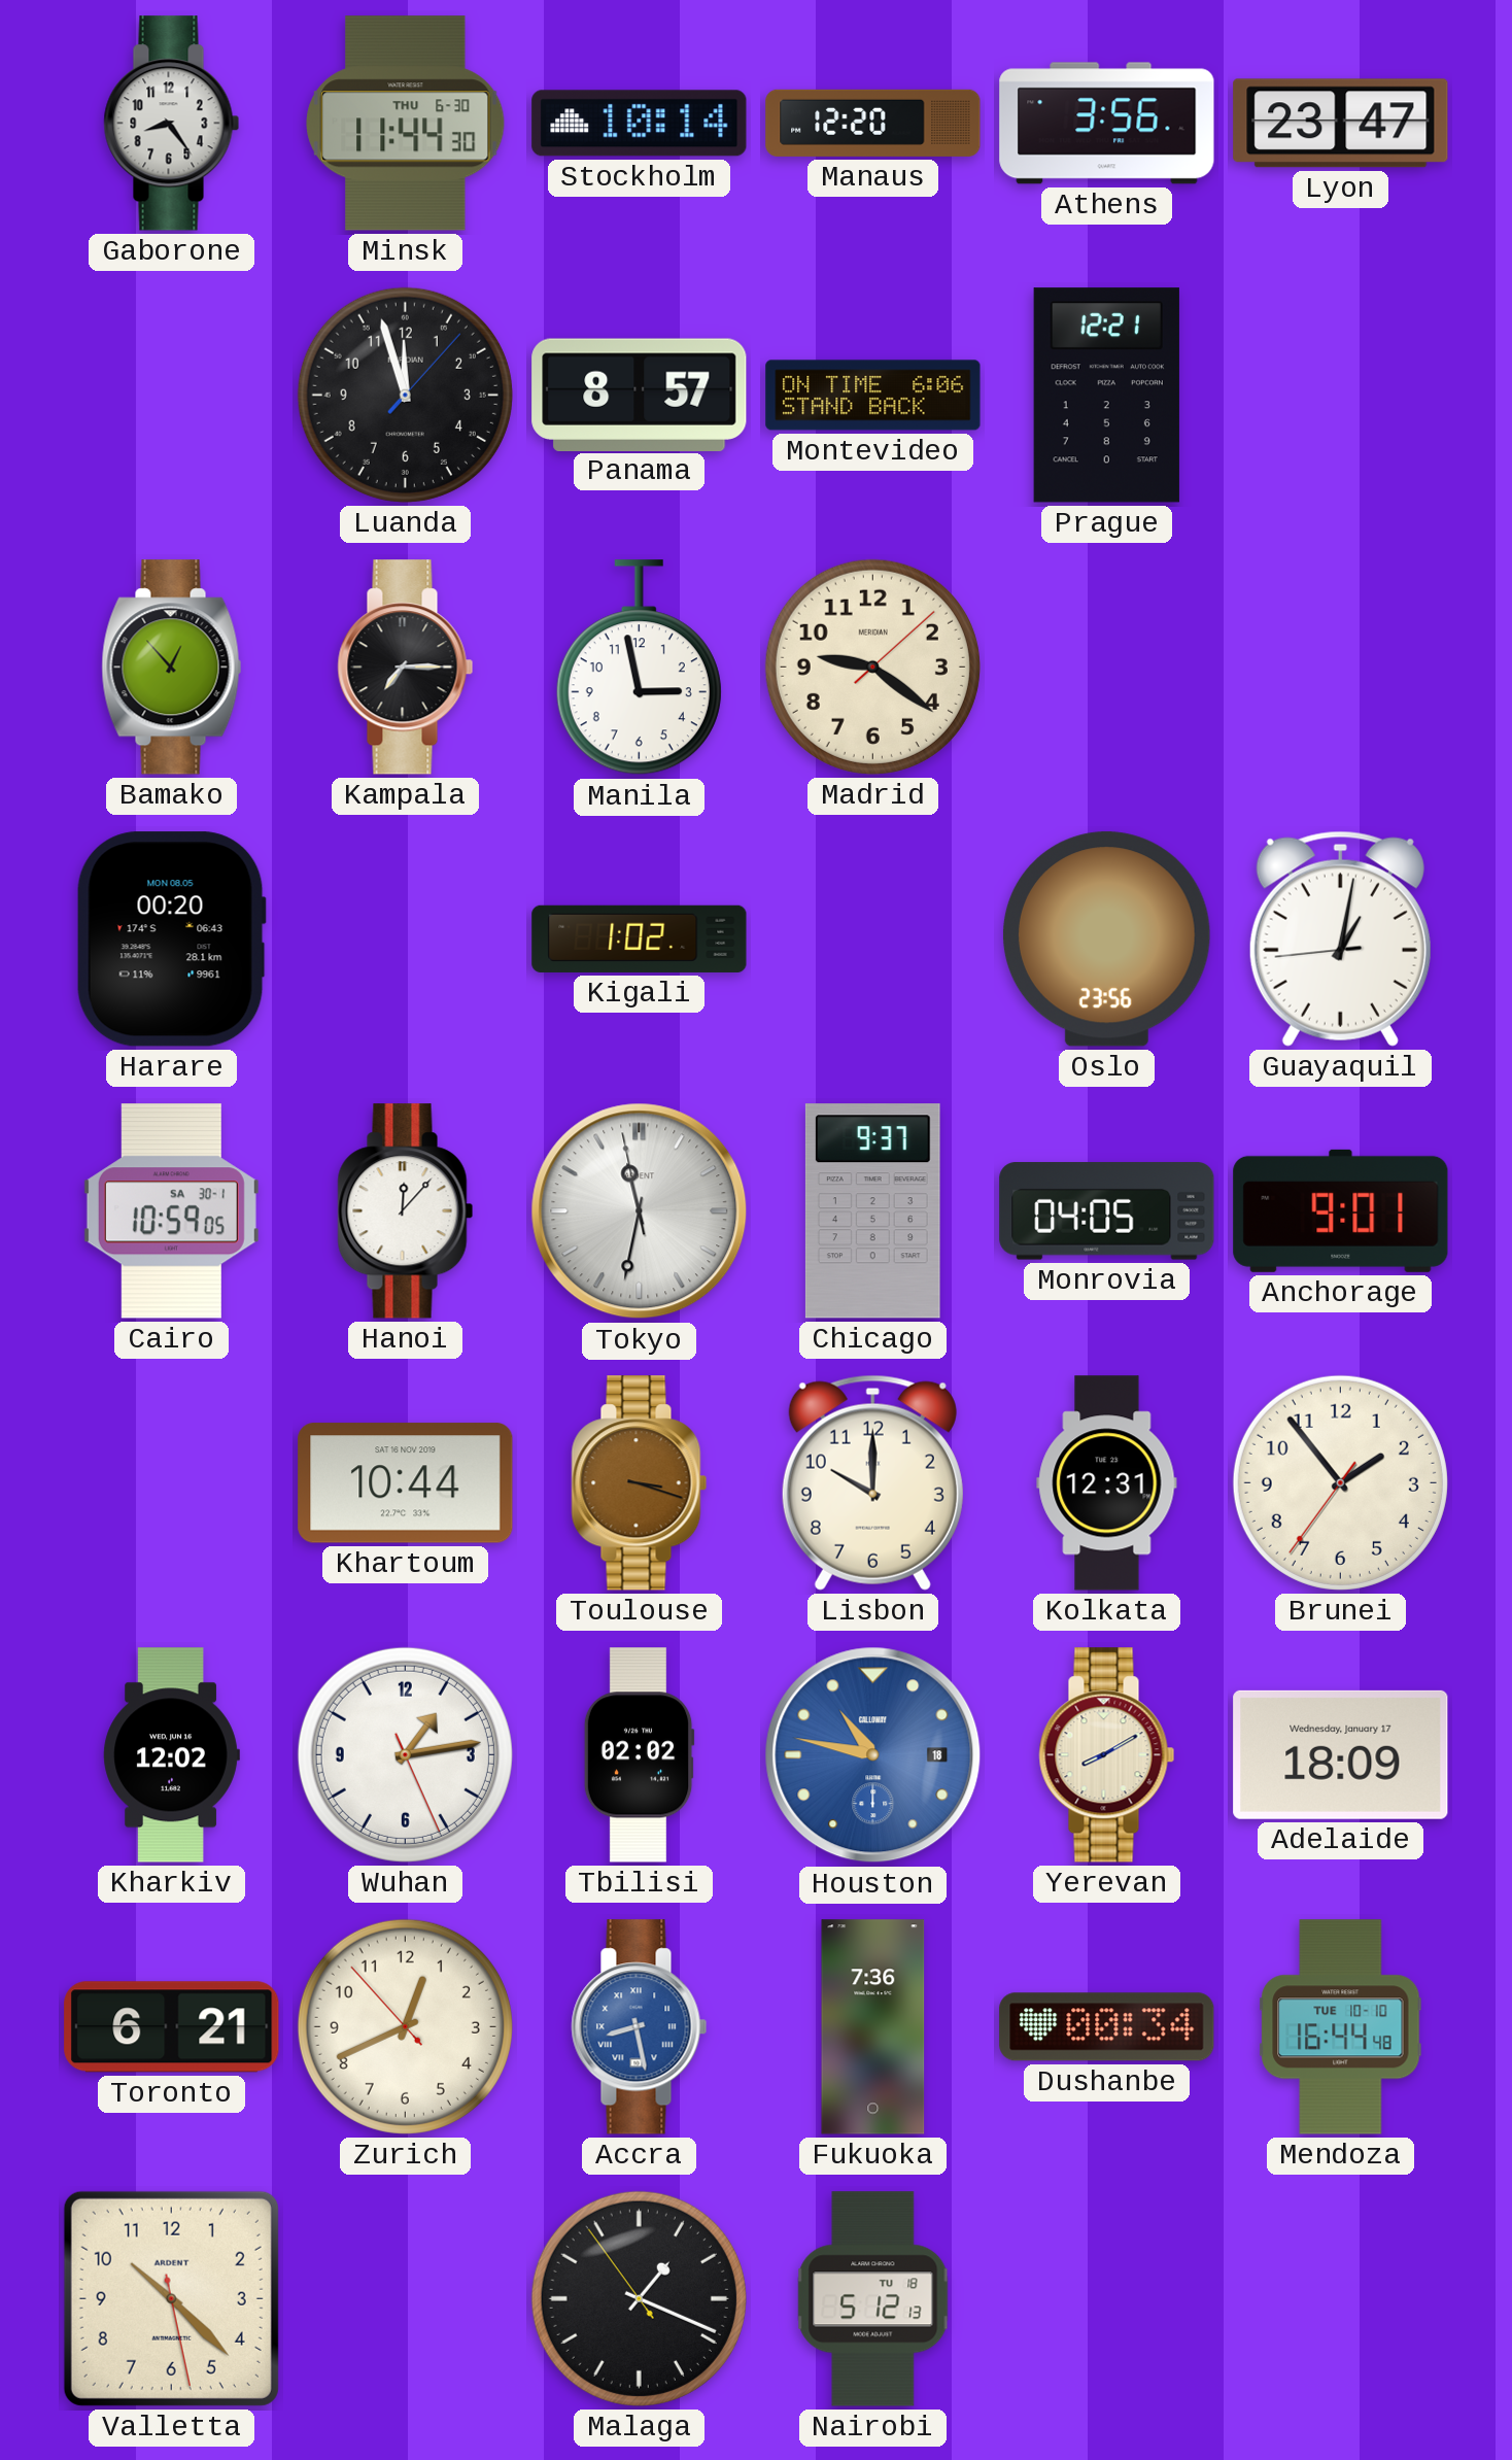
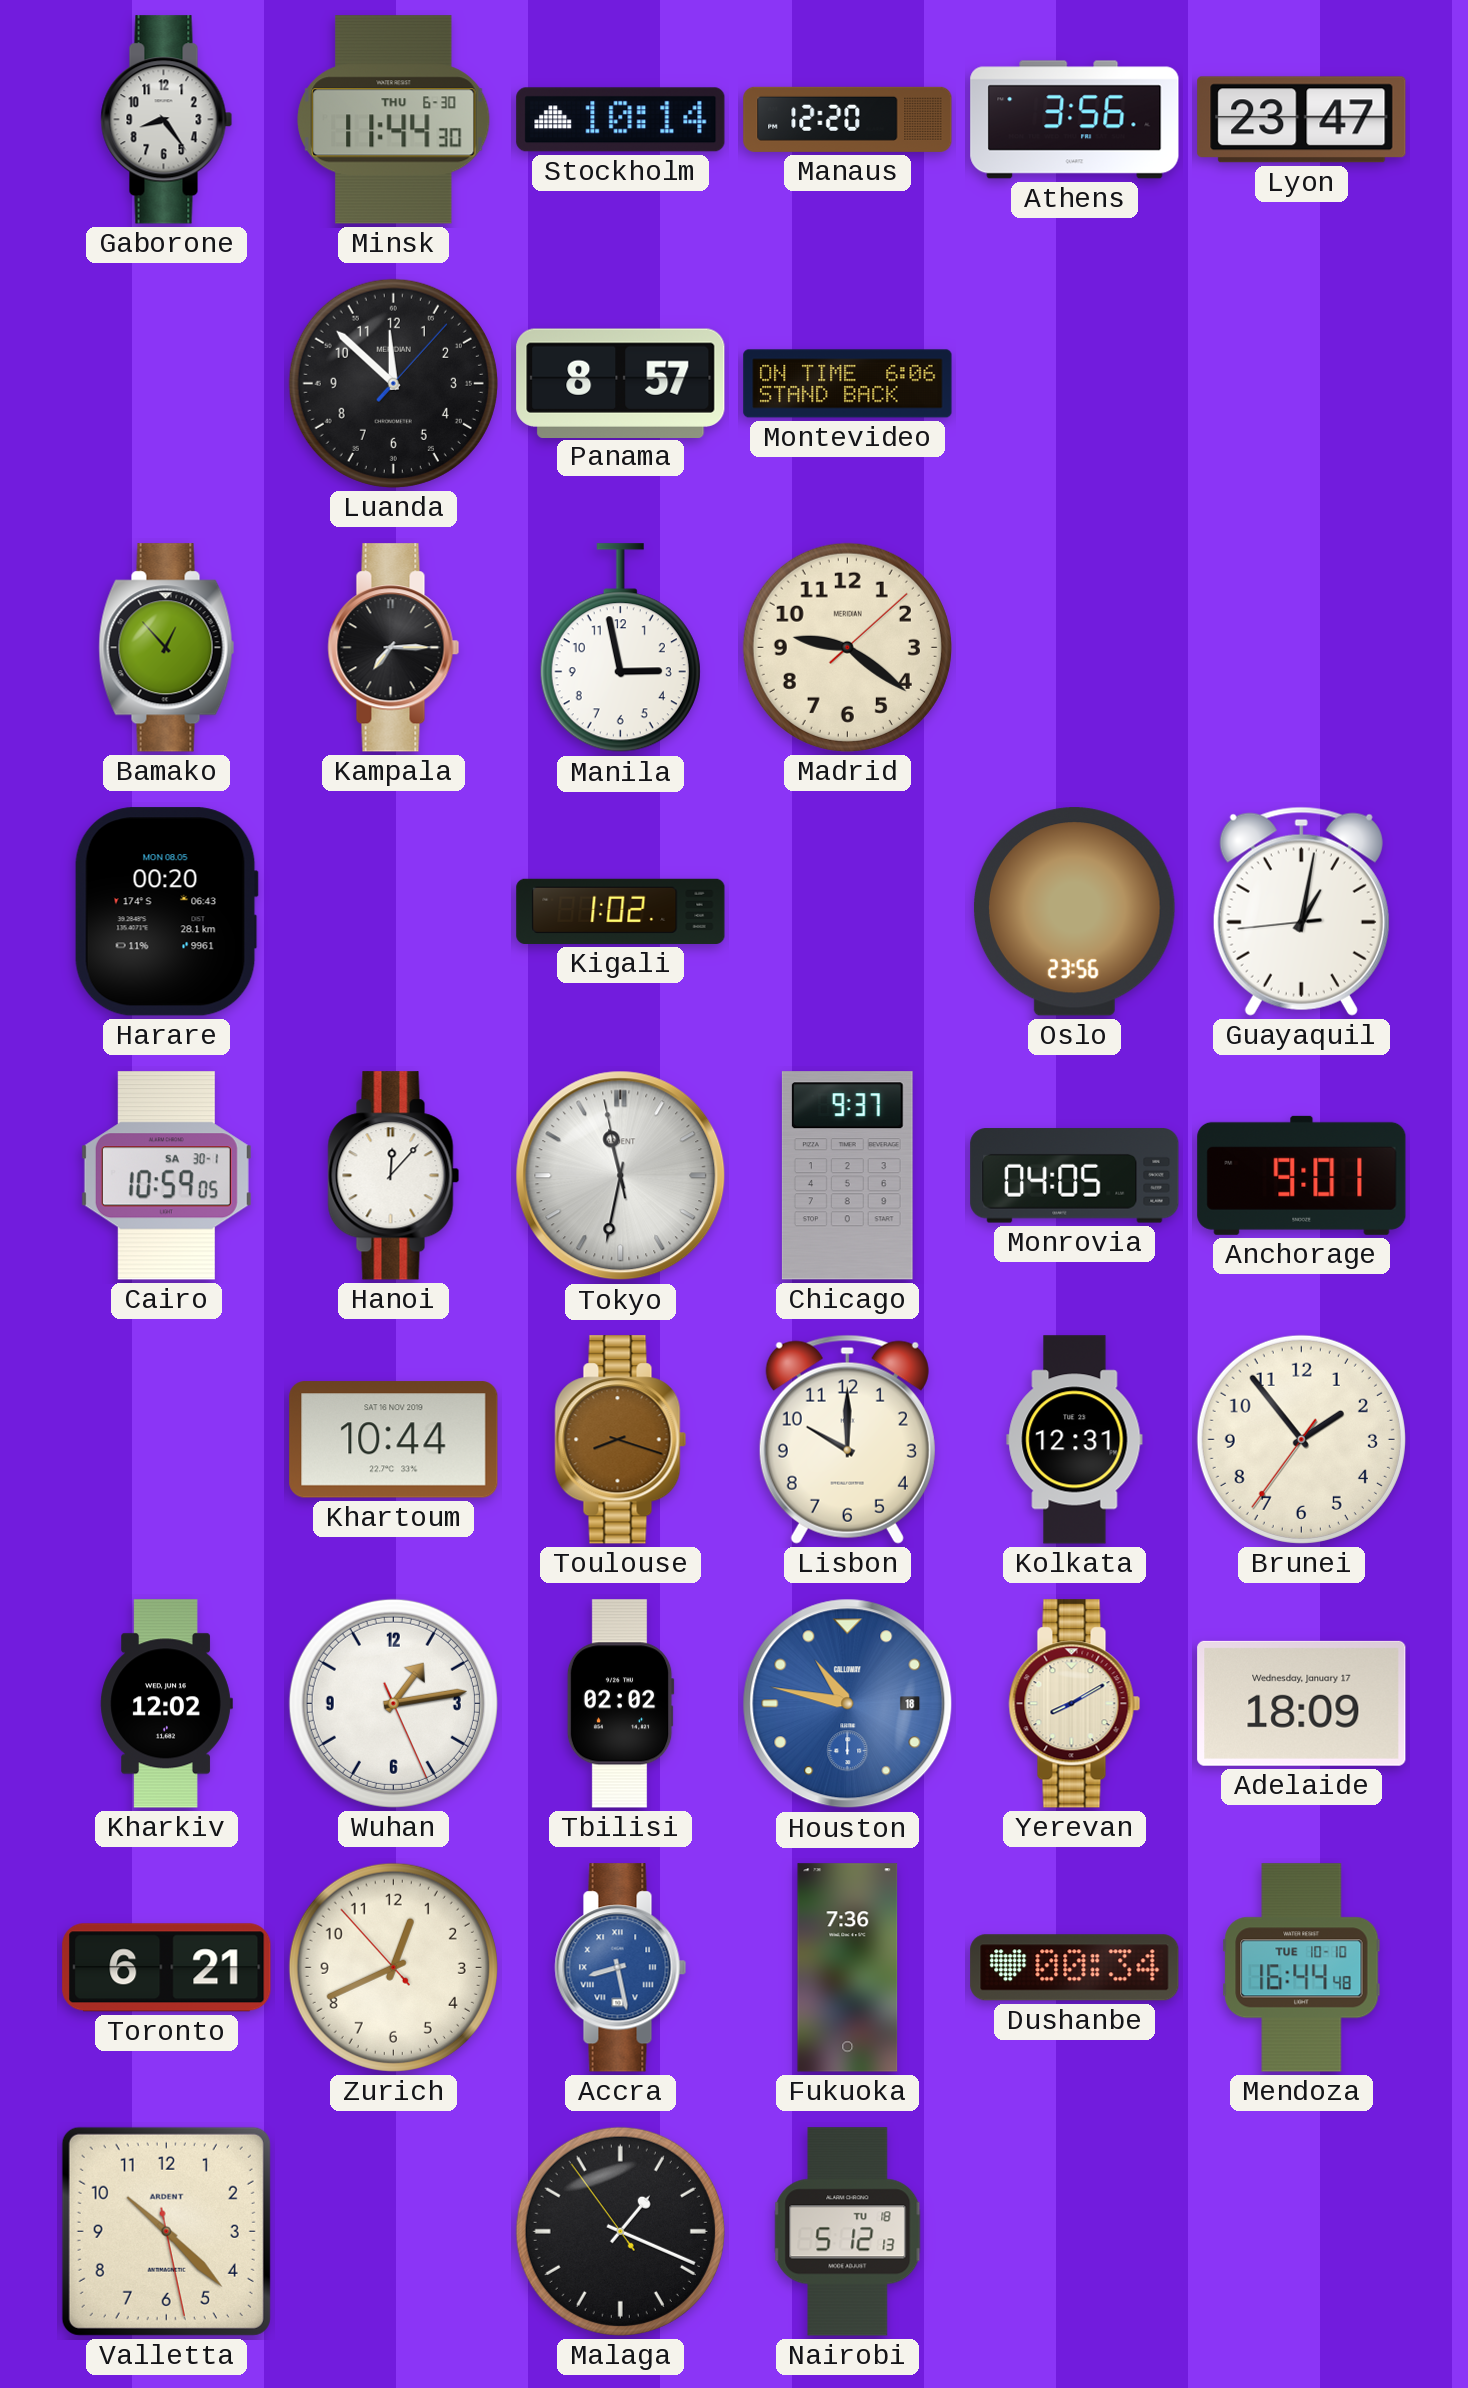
Luanda: 11:57 -> 11:52 (393, 383)
Prague: 12:21 -> none (1106, 396)
Toulouse: 3:18 -> 8:18 (621, 1440)
